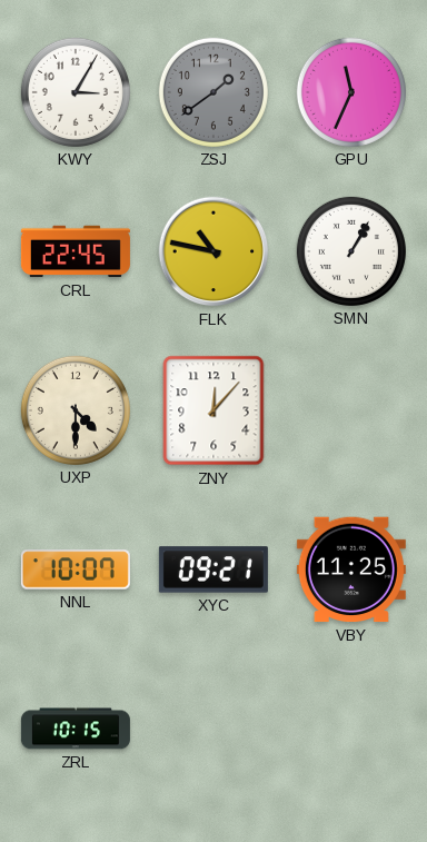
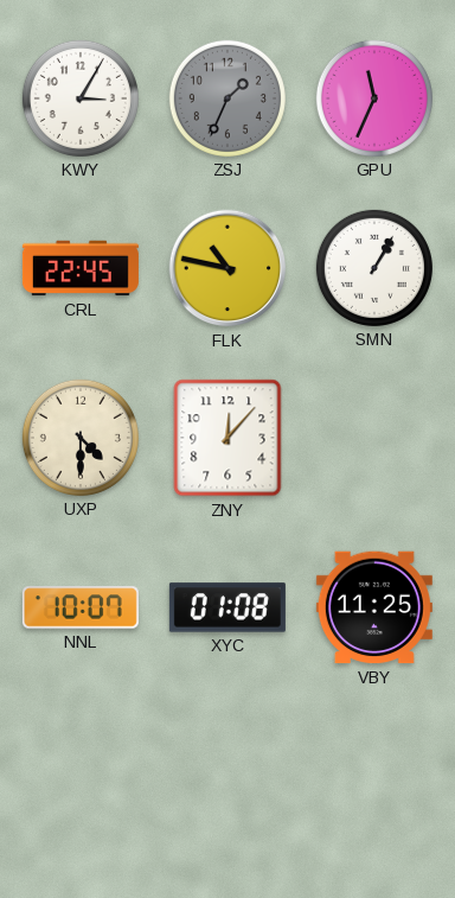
ZSJ: 1:39 -> 1:34 (227, 98)
XYC: 09:21 -> 01:08 (227, 607)
ZRL: 10:15 -> none (76, 729)
